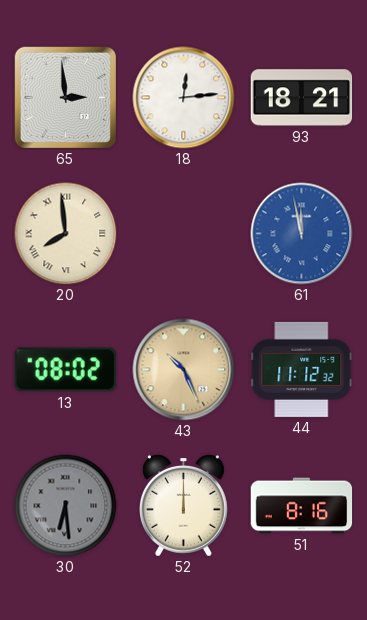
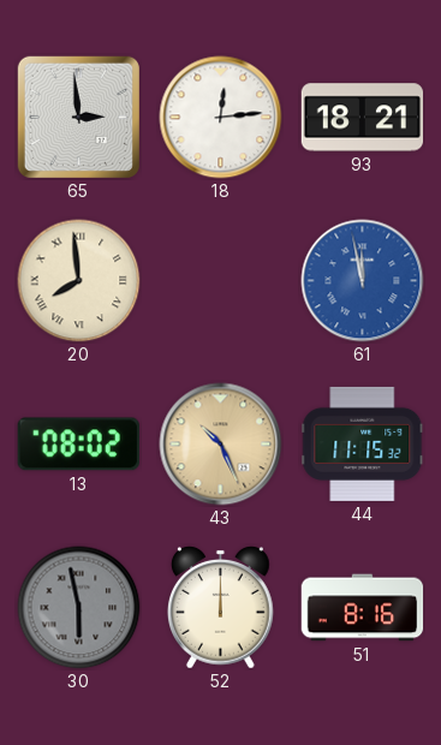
44: 11:12 -> 11:15 (363, 443)
30: 6:29 -> 5:58 (79, 608)
